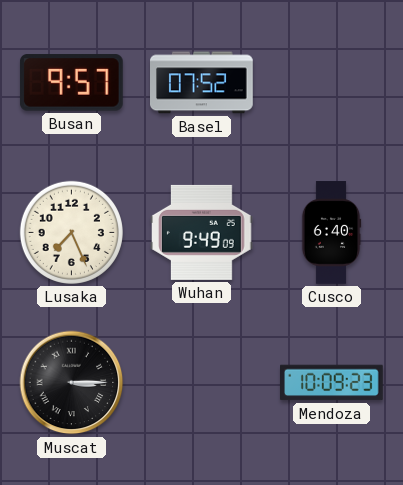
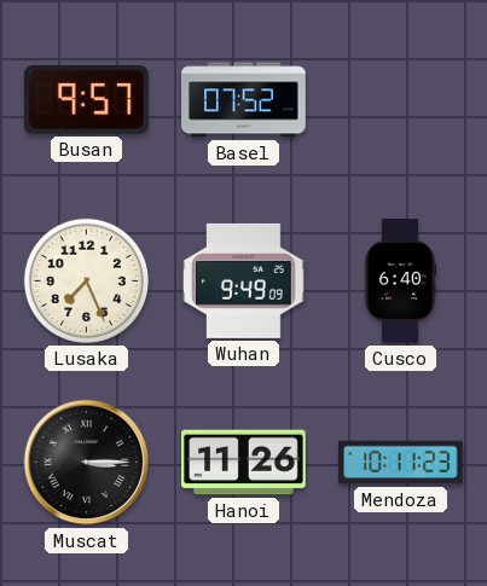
Hanoi: none -> 11:26 (244, 463)
Mendoza: 10:09 -> 10:11 (401, 463)
